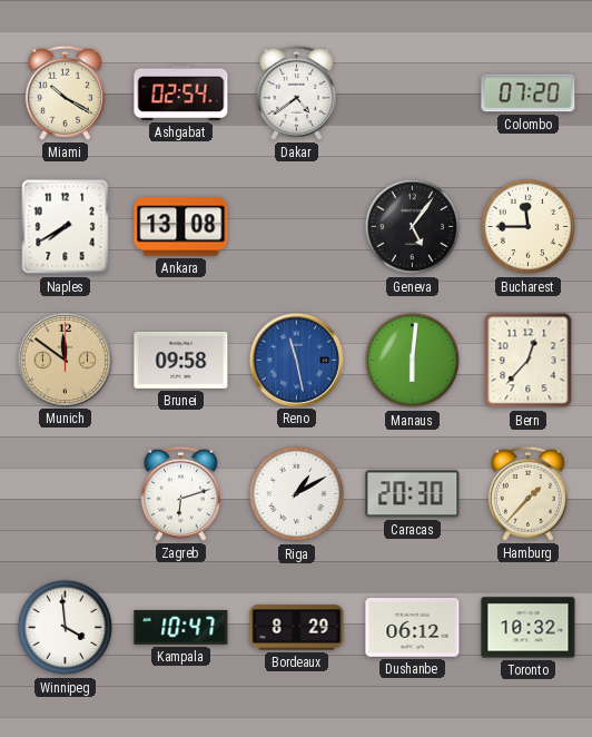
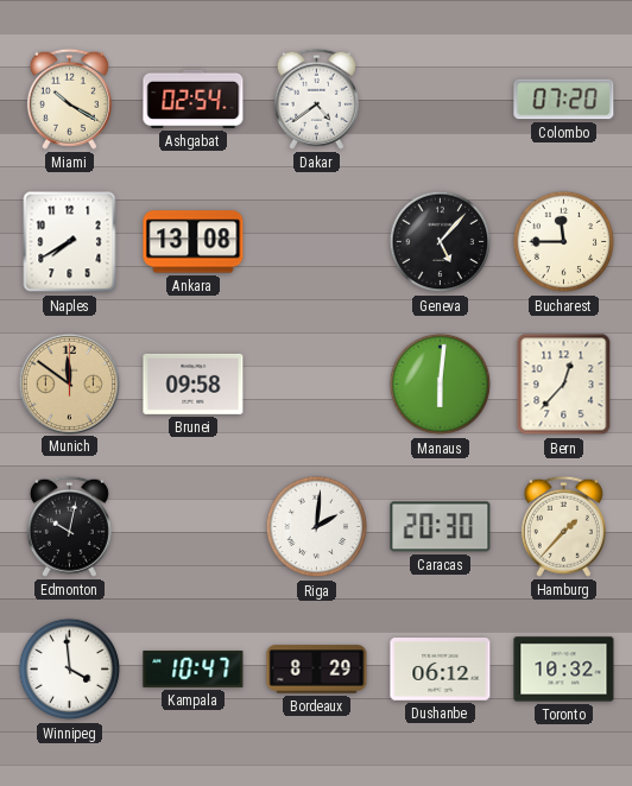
Geneva: 5:06 -> 5:07 (441, 242)
Reno: 11:28 -> none (296, 360)
Edmonton: none -> 10:02 (69, 526)
Zagreb: 6:12 -> none (180, 493)
Riga: 1:10 -> 2:01 (317, 527)
